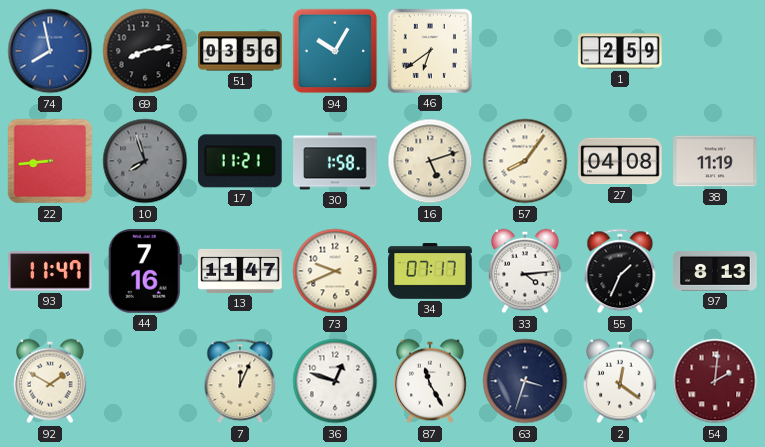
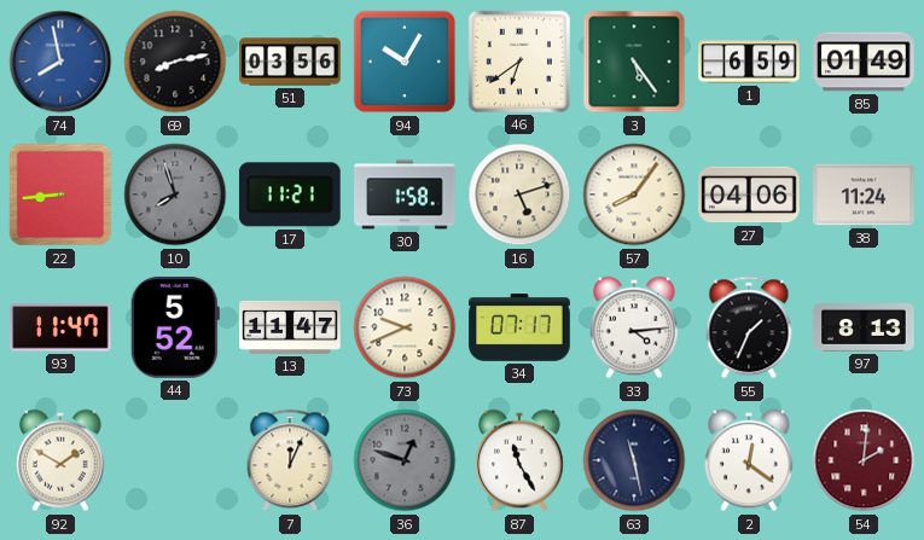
3: none -> 5:24 (634, 62)
1: 2:59 -> 6:59 (749, 62)
85: none -> 01:49 (864, 62)
27: 04:08 -> 04:06 (749, 194)
38: 11:19 -> 11:24 (864, 194)
44: 7:16 -> 5:52 (175, 327)
36 dial: white -> grey (405, 460)
63: 3:33 -> 11:28 (634, 460)
